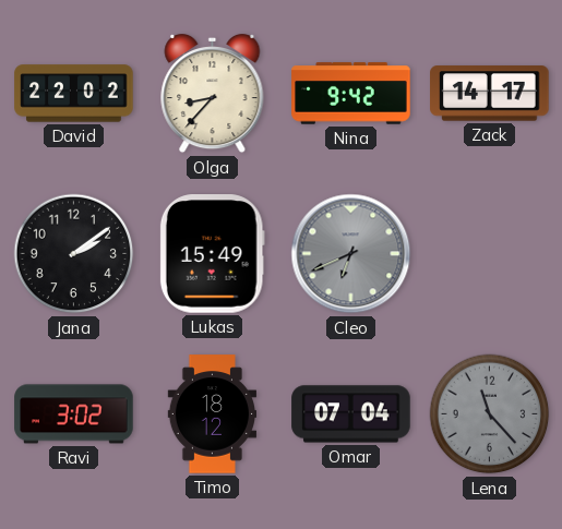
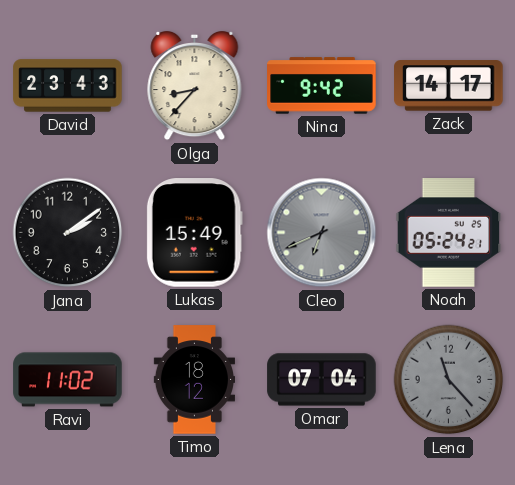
David: 22:02 -> 23:43 (68, 86)
Noah: none -> 05:24 (449, 233)
Ravi: 3:02 -> 11:02 (68, 380)
